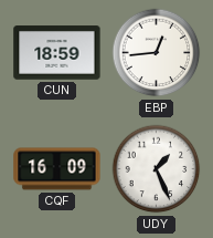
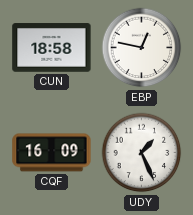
CUN: 18:59 -> 18:58 (52, 48)
EBP: 12:44 -> 12:47 (142, 48)
